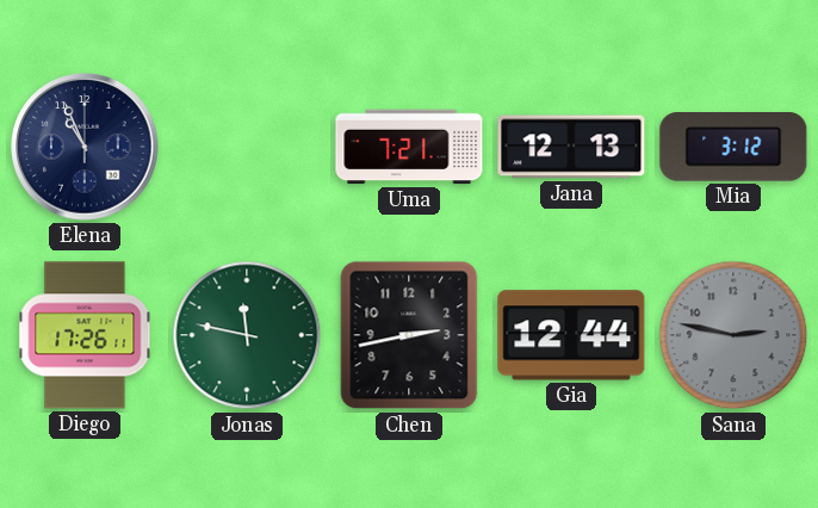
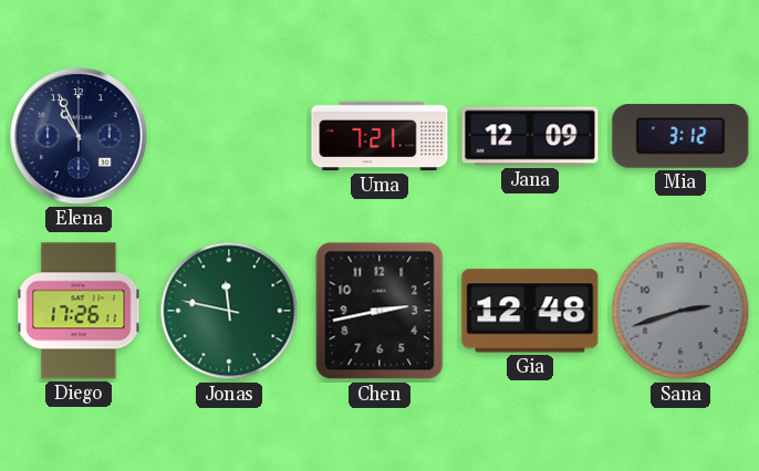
Jana: 12:13 -> 12:09 (530, 136)
Gia: 12:44 -> 12:48 (530, 311)
Sana: 2:47 -> 2:42 (680, 311)
